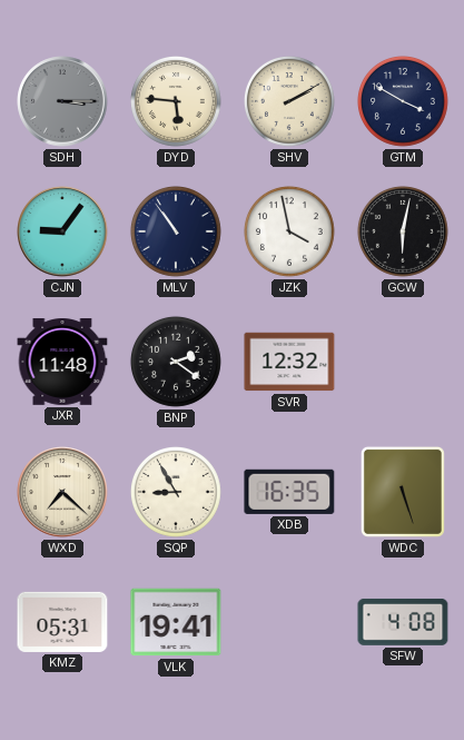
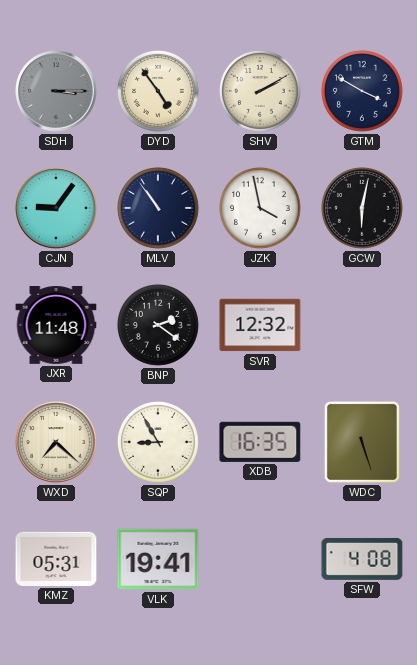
DYD: 5:46 -> 4:54 (158, 91)
